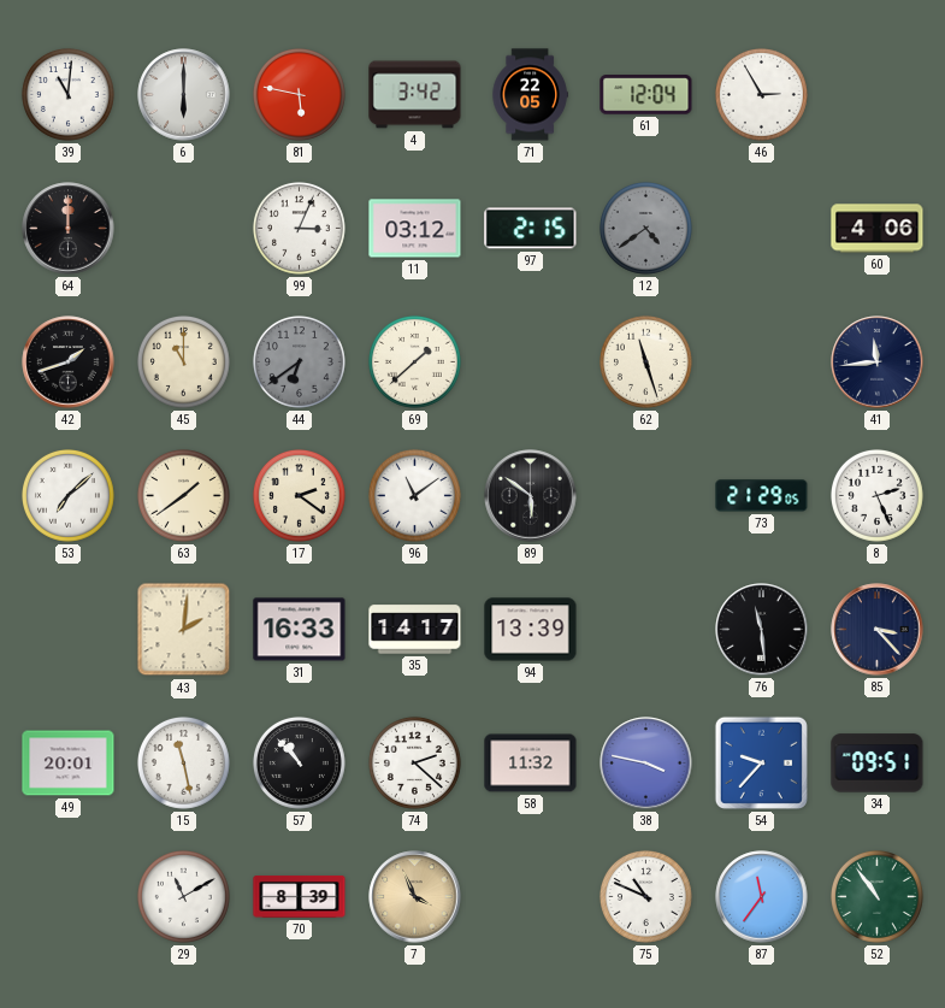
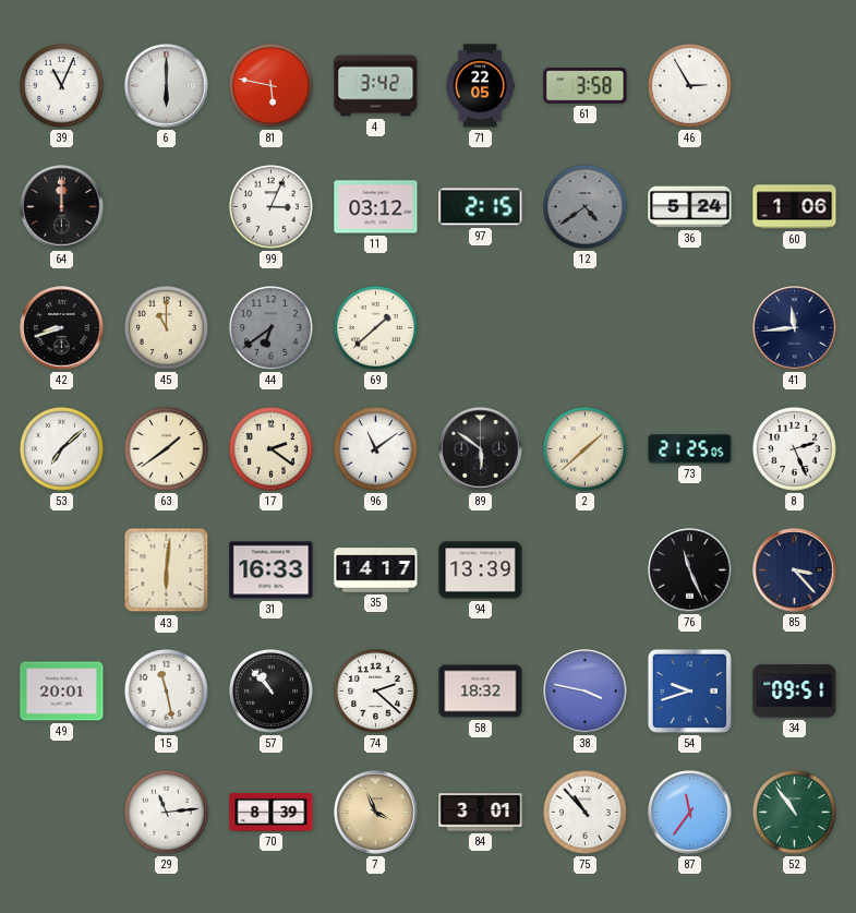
39: 11:01 -> 11:04 (61, 85)
61: 12:04 -> 3:58 (586, 86)
36: none -> 5:24 (690, 207)
60: 4:06 -> 1:06 (795, 207)
42: 1:42 -> 8:42 (62, 328)
62: 11:27 -> none (645, 361)
2: none -> 1:38 (584, 448)
73: 21:29 -> 21:25 (690, 449)
43: 2:01 -> 6:01 (167, 570)
76: 11:29 -> 11:26 (690, 570)
58: 11:32 -> 18:32 (481, 692)
54: 9:37 -> 9:42 (689, 690)
29: 11:10 -> 11:14 (166, 812)
84: none -> 3:01 (481, 813)
75: 10:49 -> 10:53 (584, 812)
